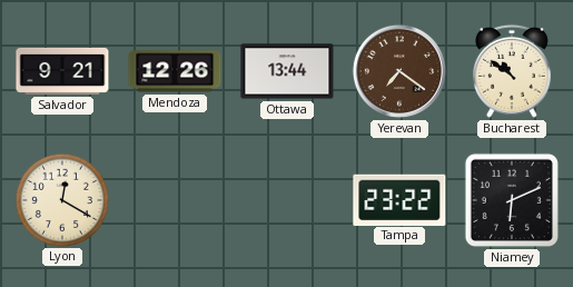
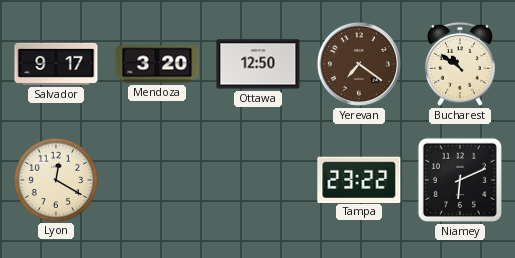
Salvador: 9:21 -> 9:17 (56, 64)
Mendoza: 12:26 -> 3:20 (157, 64)
Ottawa: 13:44 -> 12:50 (258, 64)
